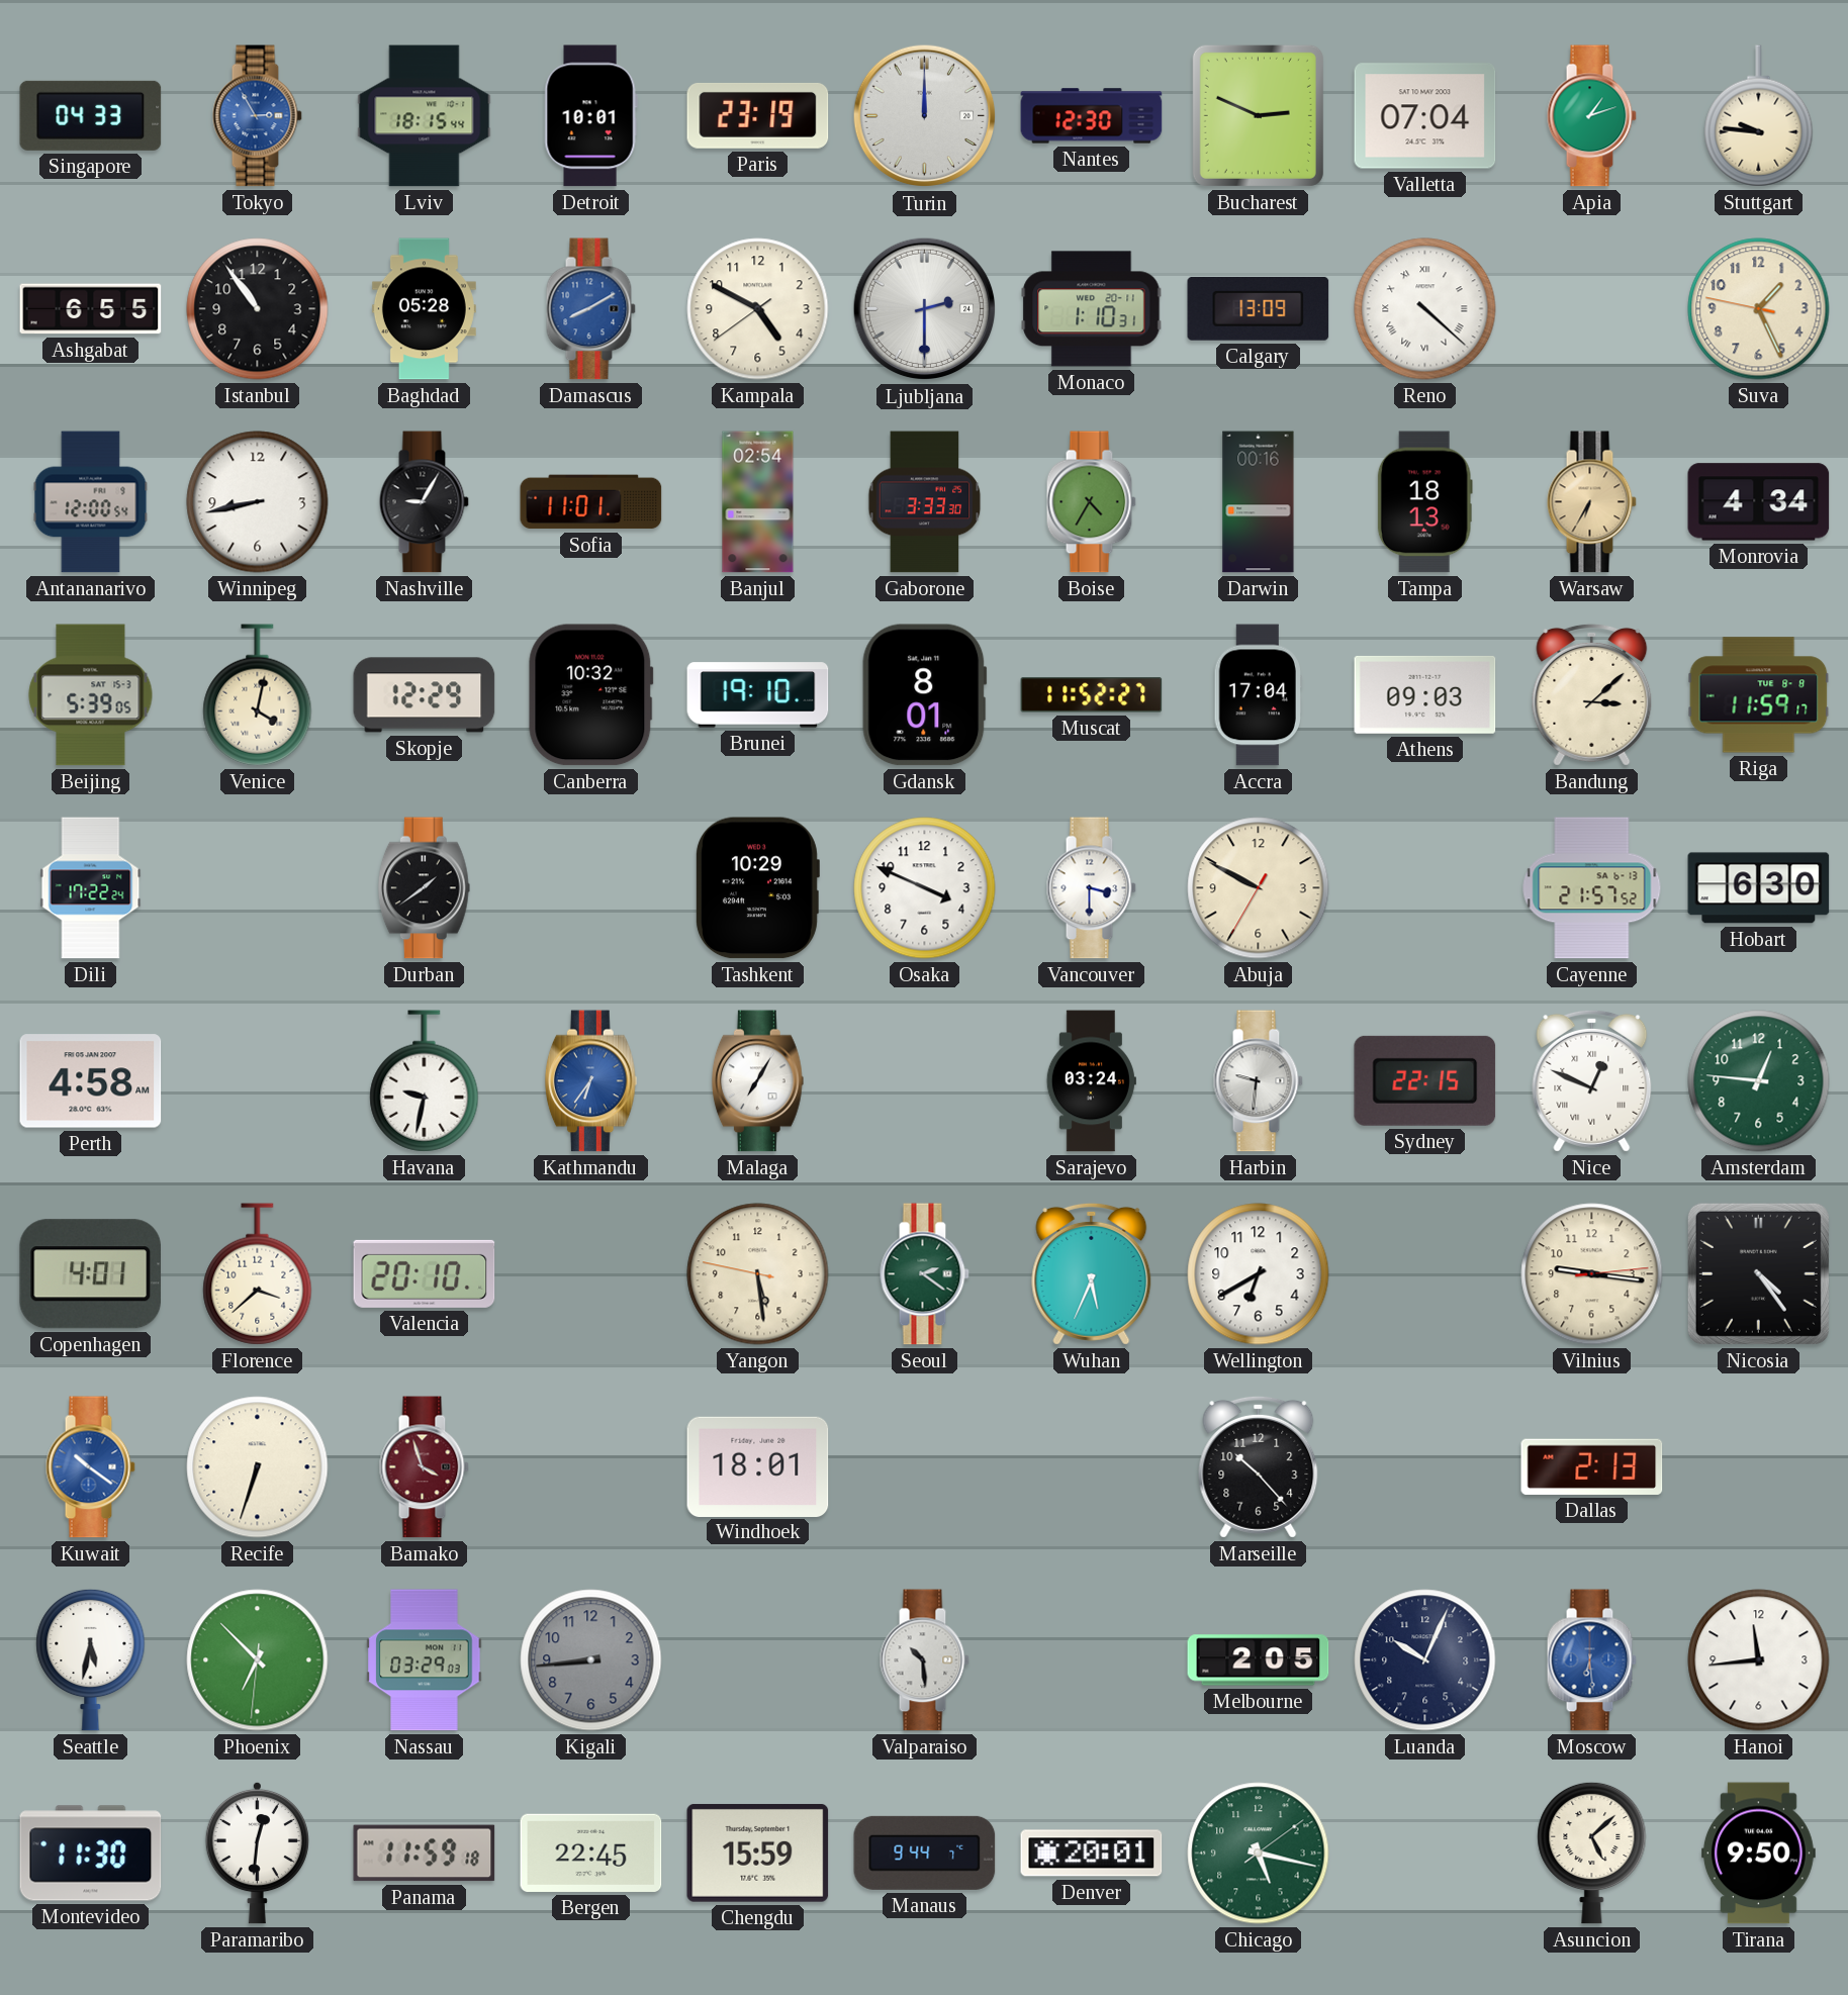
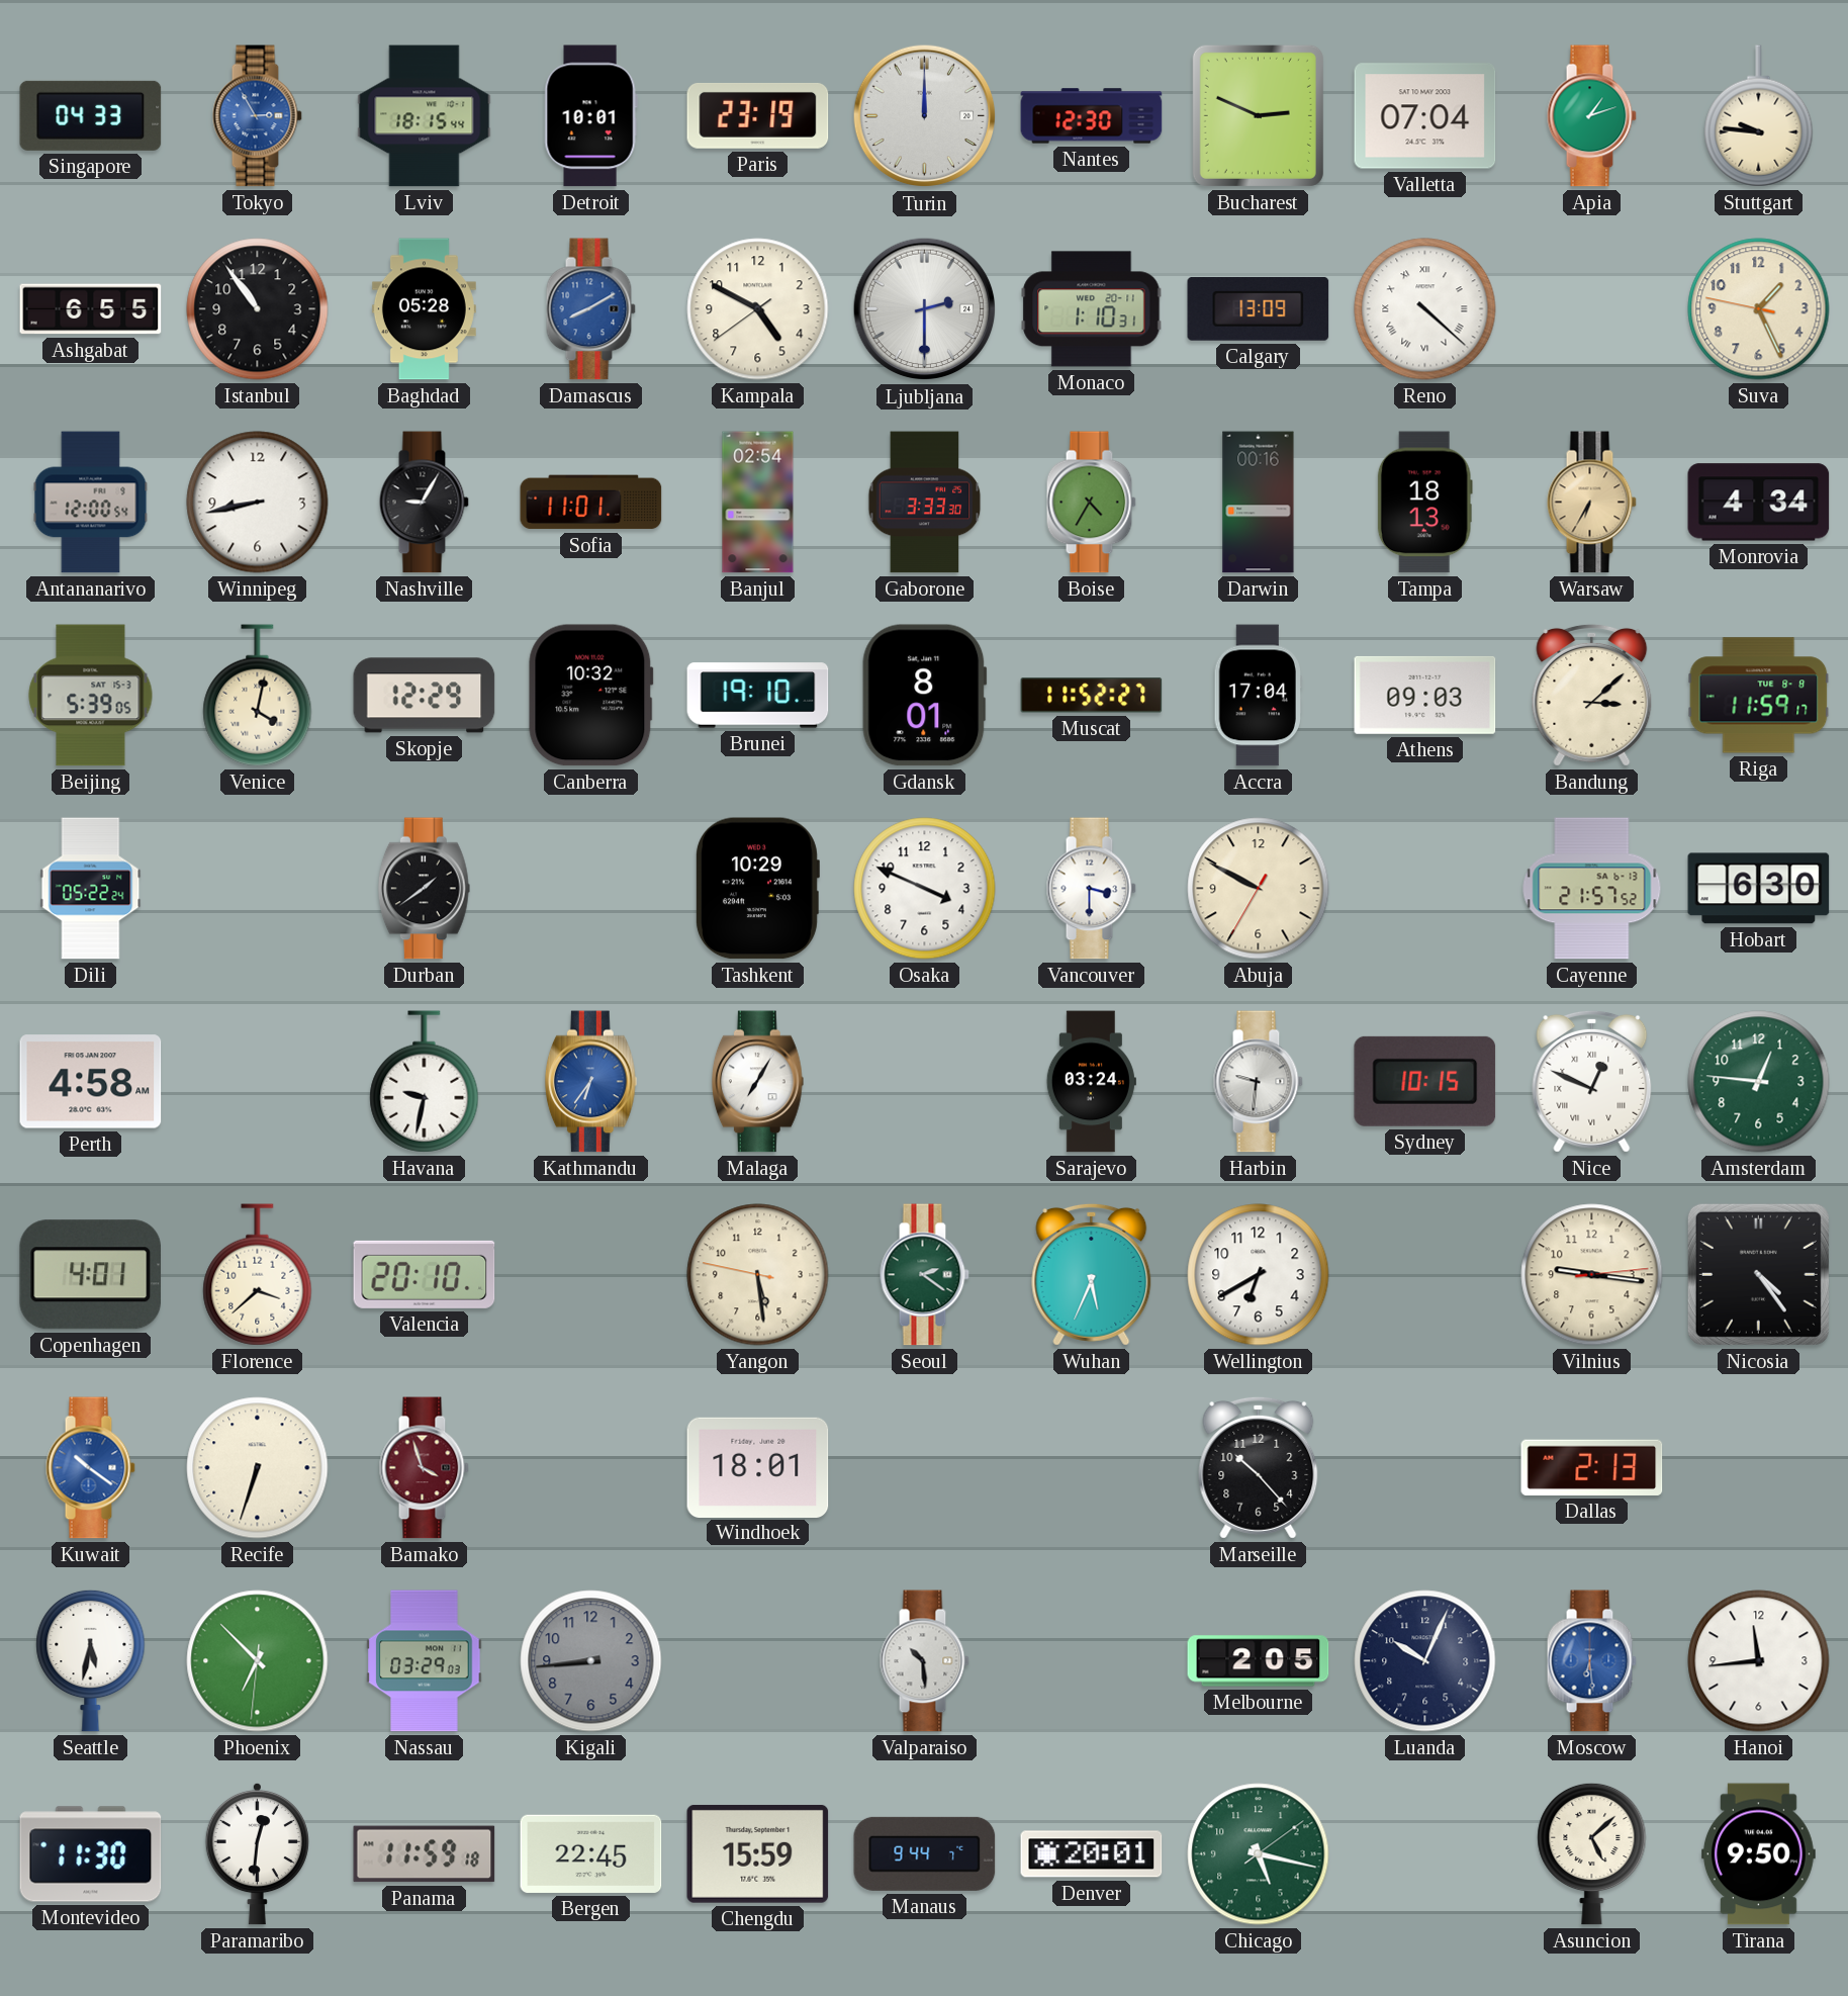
Dili: 17:22 -> 05:22 (91, 889)
Sydney: 22:15 -> 10:15 (1425, 1081)
